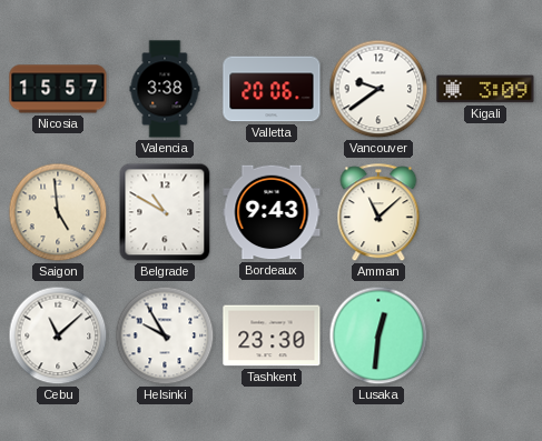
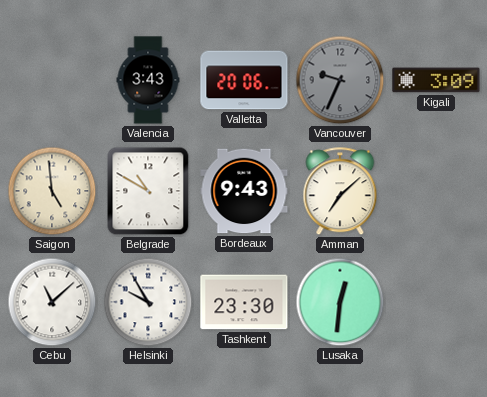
Nicosia: 15:57 -> none (58, 89)
Valencia: 3:38 -> 3:43 (148, 80)
Vancouver: 9:39 -> 9:34 (340, 80)
Vancouver dial: white -> grey (340, 80)
Amman: 11:08 -> 7:08 (340, 192)
